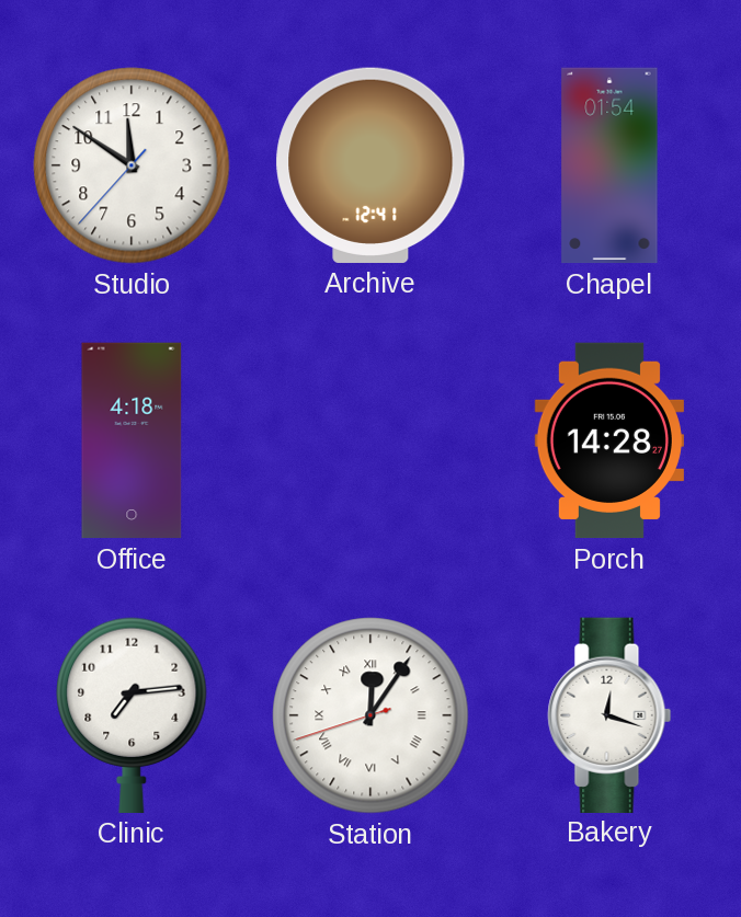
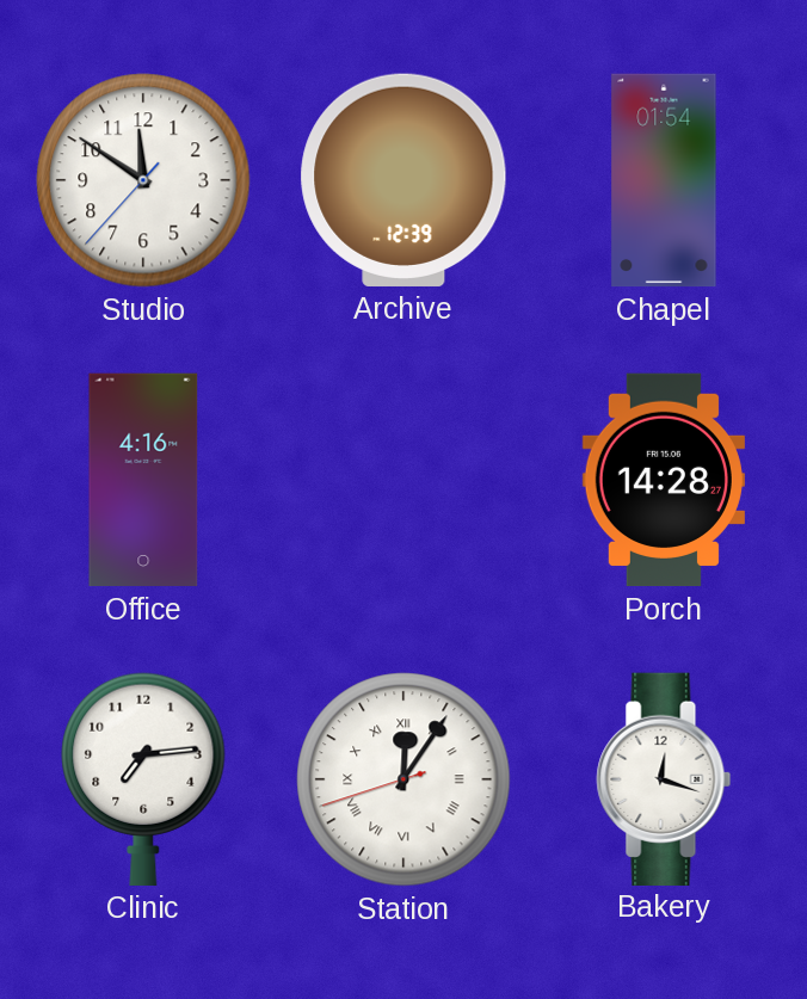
Archive: 12:41 -> 12:39 (403, 180)
Office: 4:18 -> 4:16 (143, 480)
